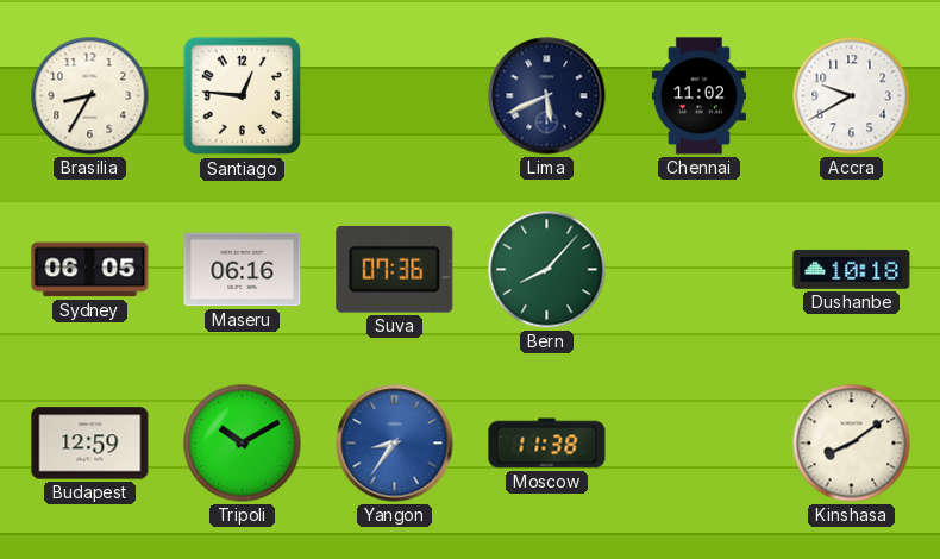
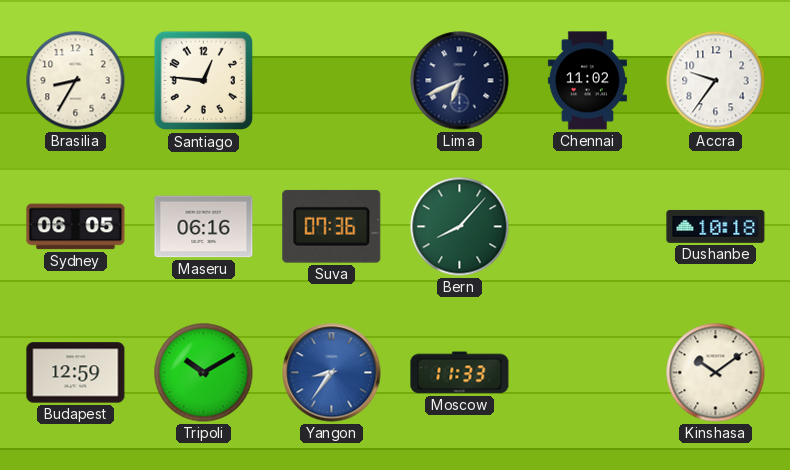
Lima: 5:41 -> 6:41 (460, 81)
Accra: 9:40 -> 9:36 (716, 81)
Moscow: 11:38 -> 11:33 (460, 373)
Kinshasa: 8:09 -> 10:09 (716, 373)
